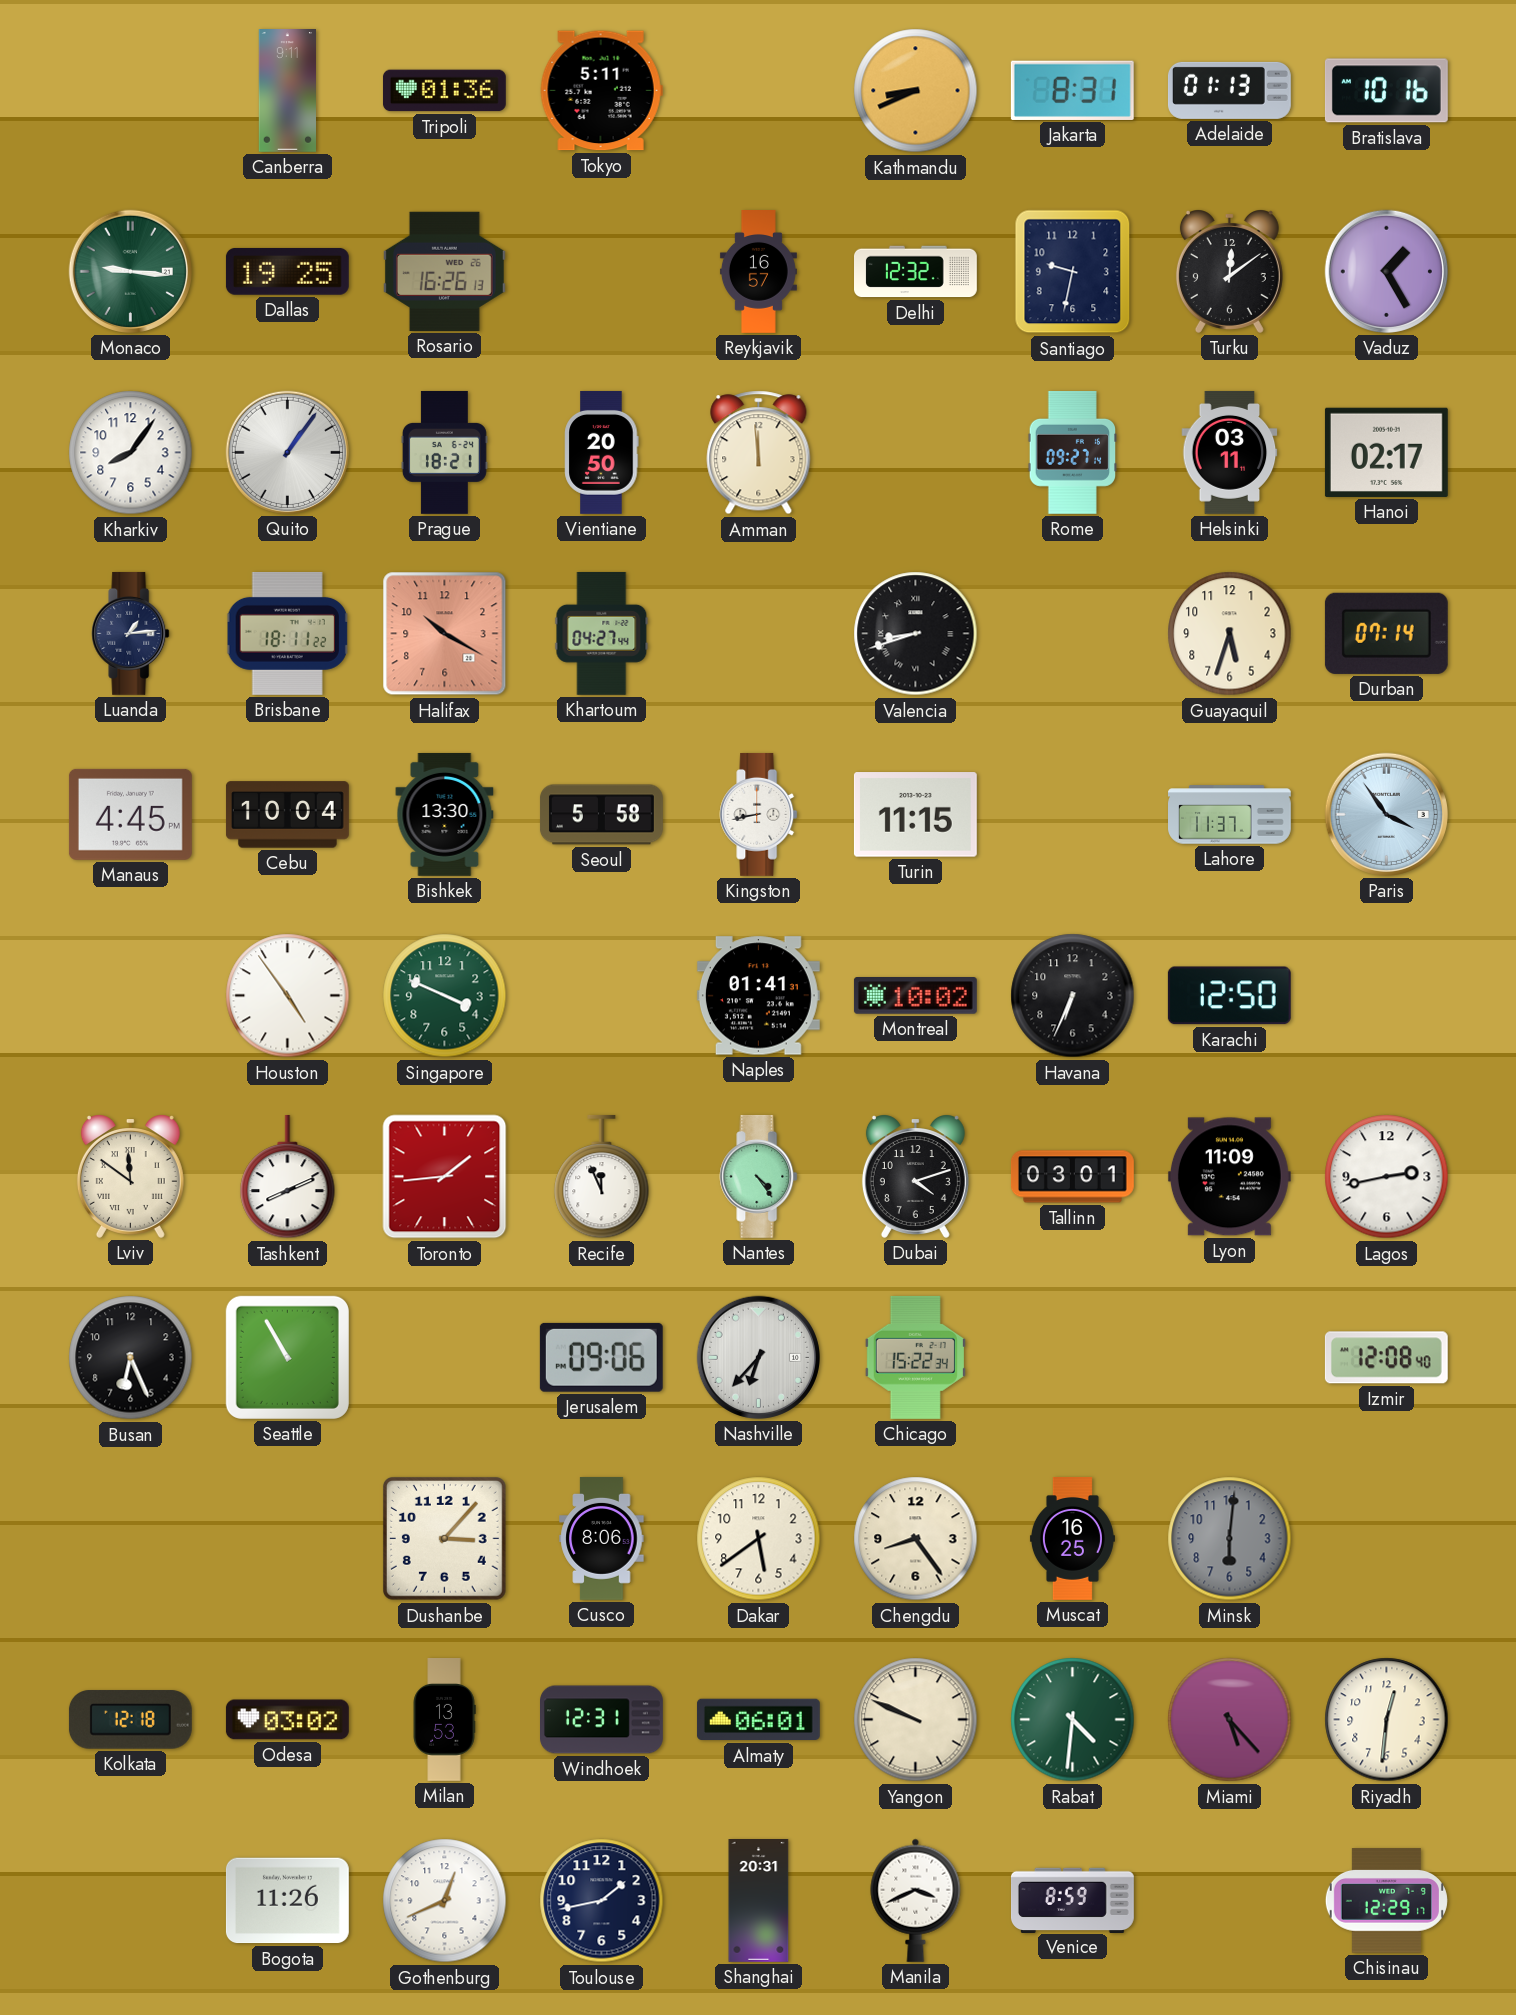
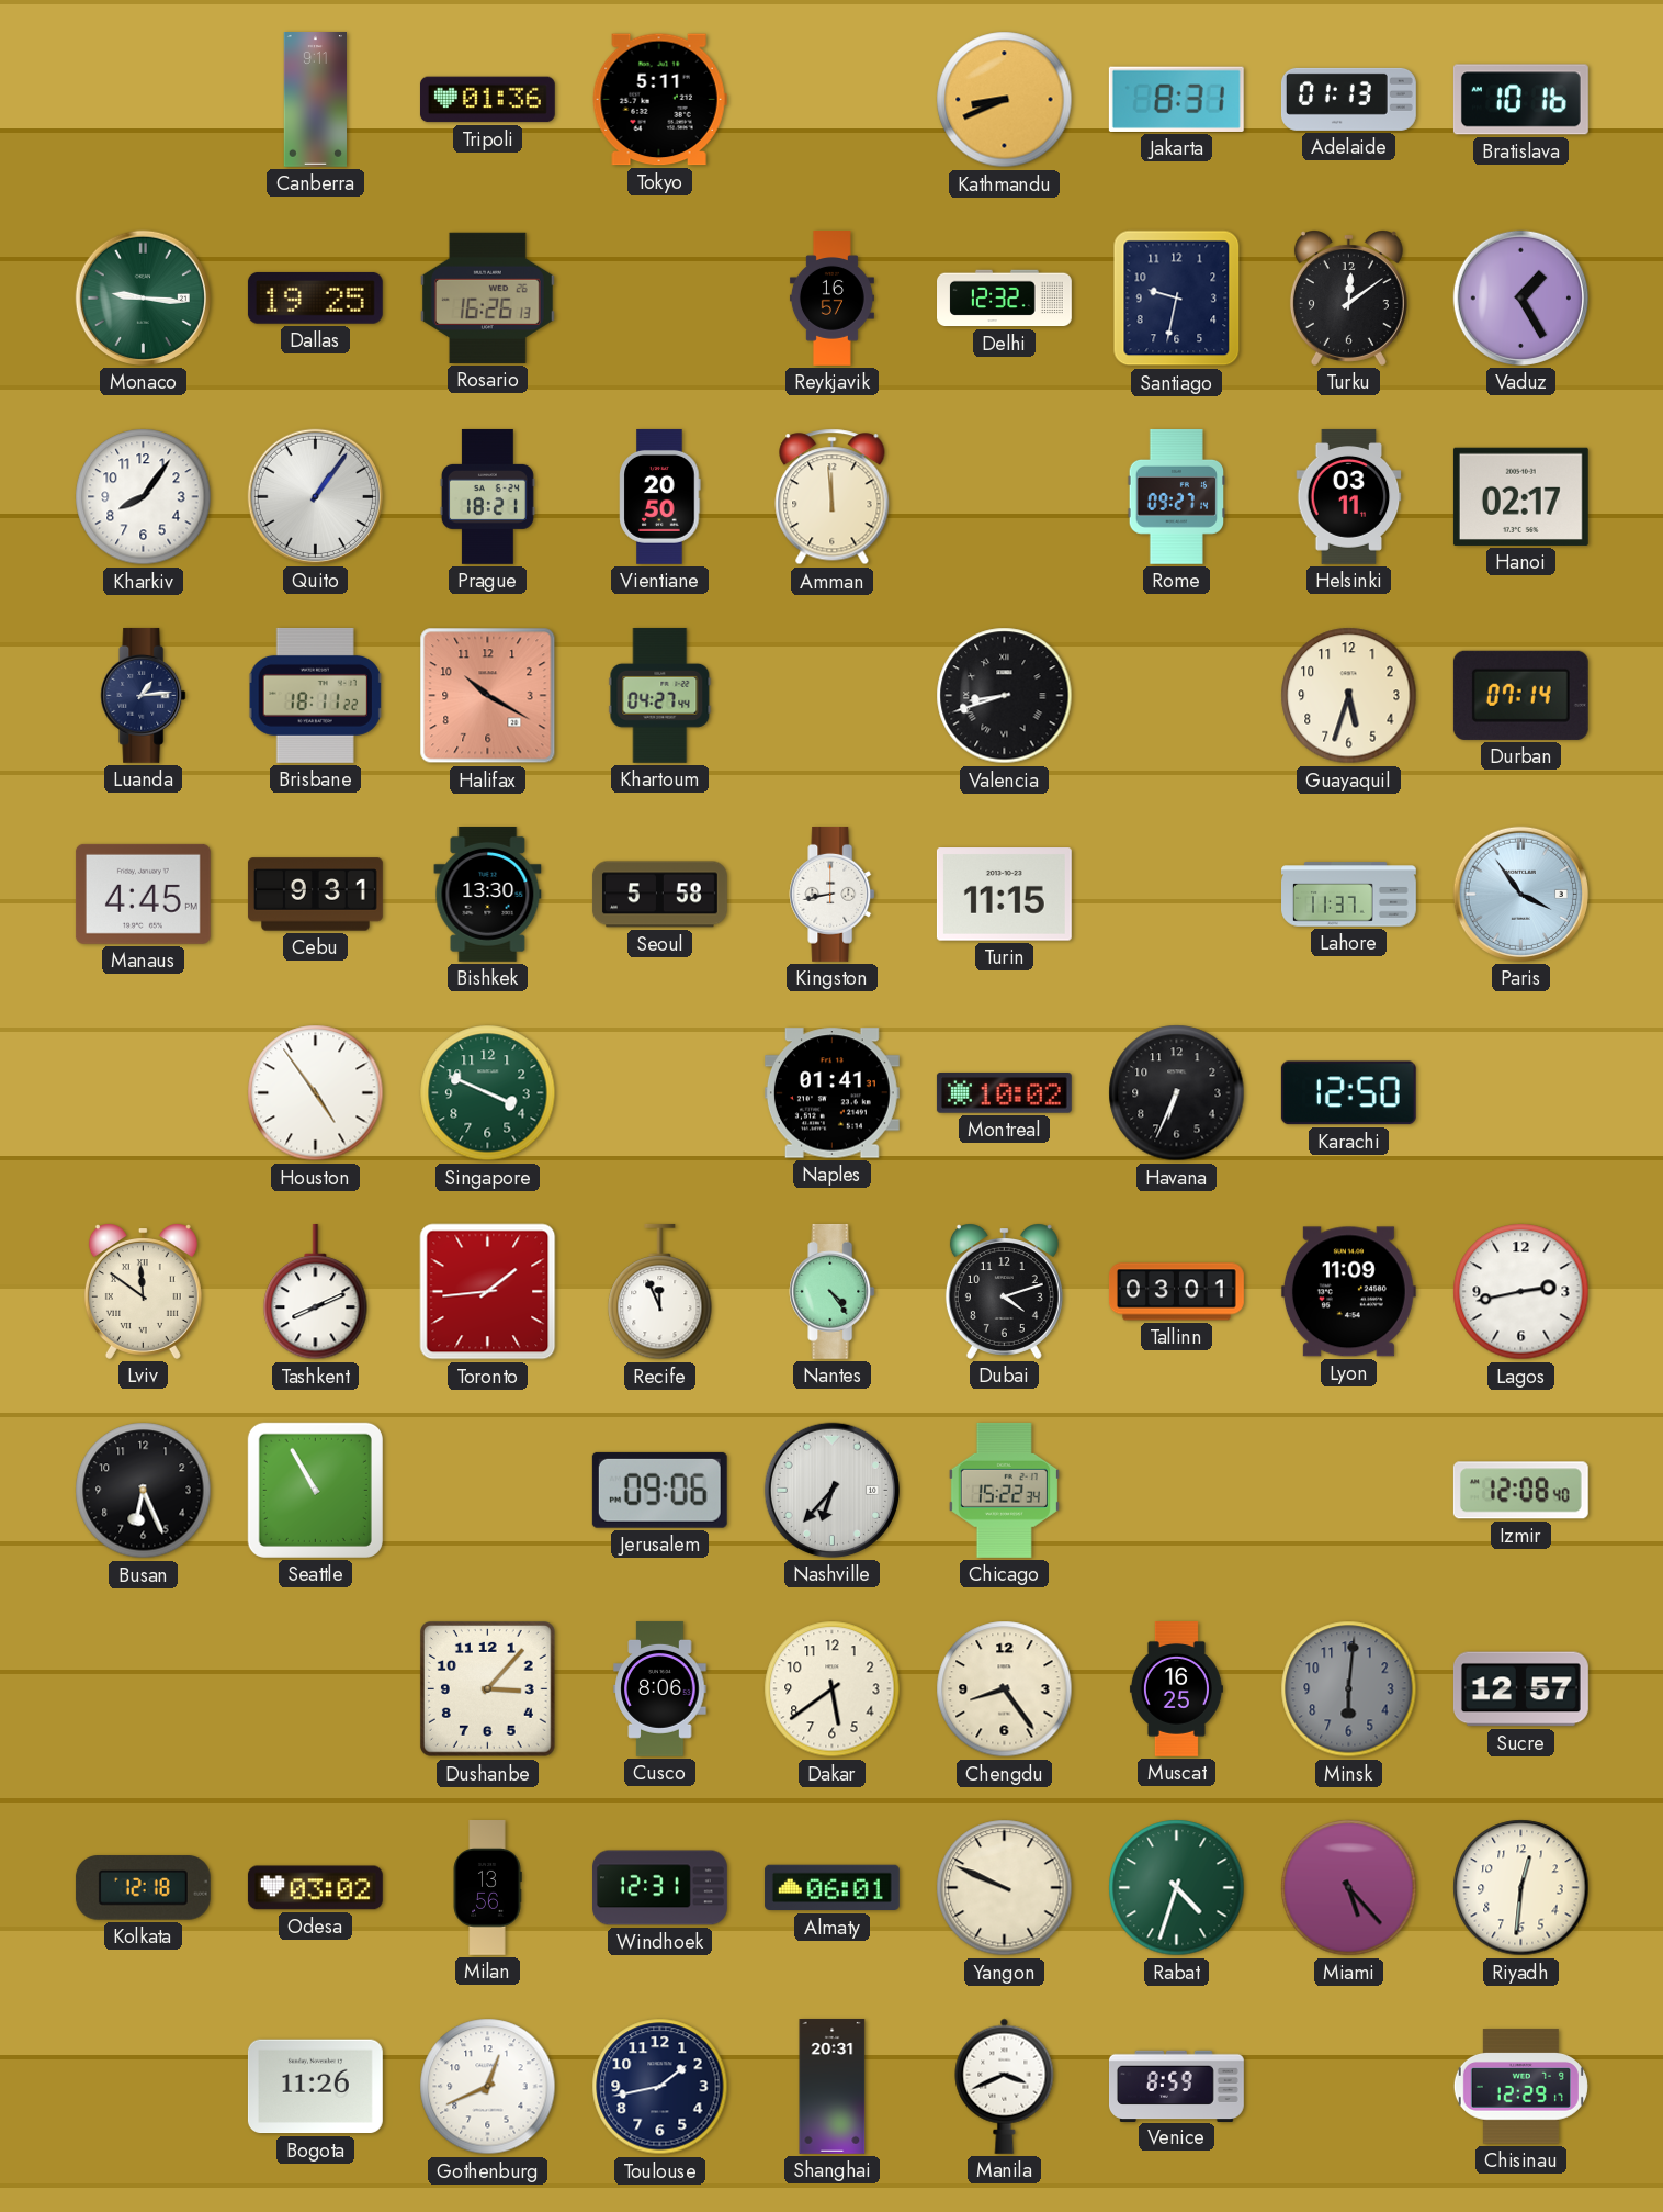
Cebu: 10:04 -> 9:31 (315, 895)
Sucre: none -> 12:57 (1520, 1689)
Milan: 13:53 -> 13:56 (487, 1888)
Rabat: 4:31 -> 4:33 (1177, 1888)
